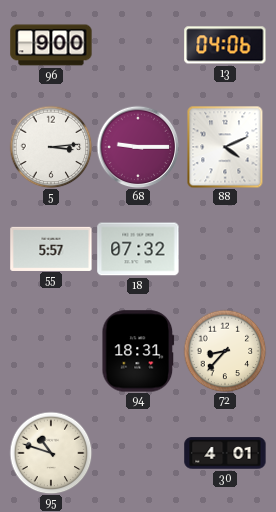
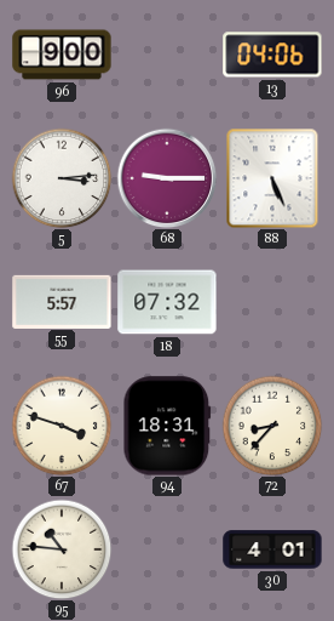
88: 4:11 -> 5:26 (272, 178)
67: none -> 3:48 (62, 426)
95: 10:48 -> 10:46 (62, 549)
